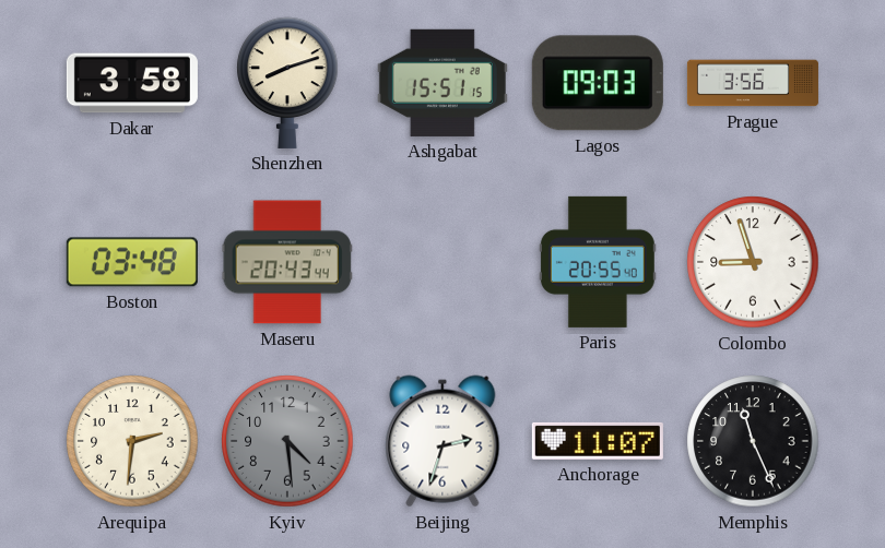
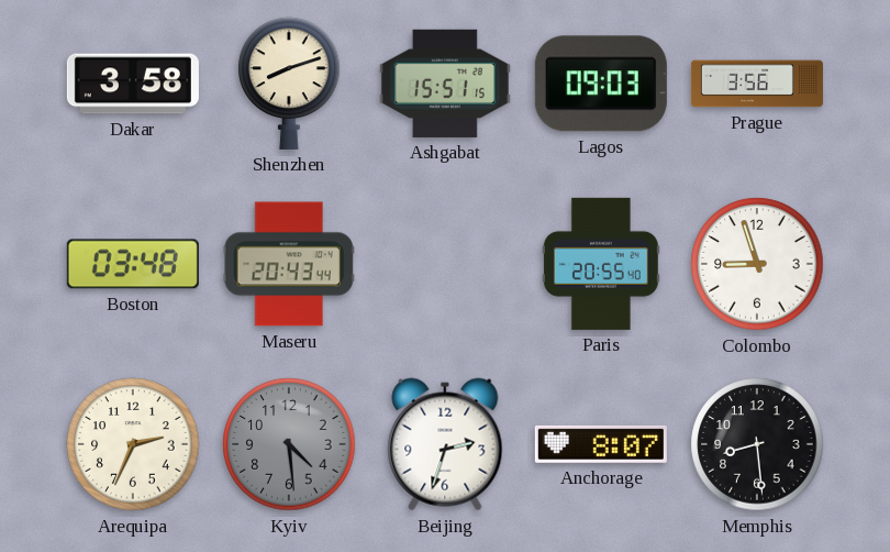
Arequipa: 2:31 -> 2:34 (133, 444)
Anchorage: 11:07 -> 8:07 (601, 444)
Memphis: 11:26 -> 8:29 (757, 444)
